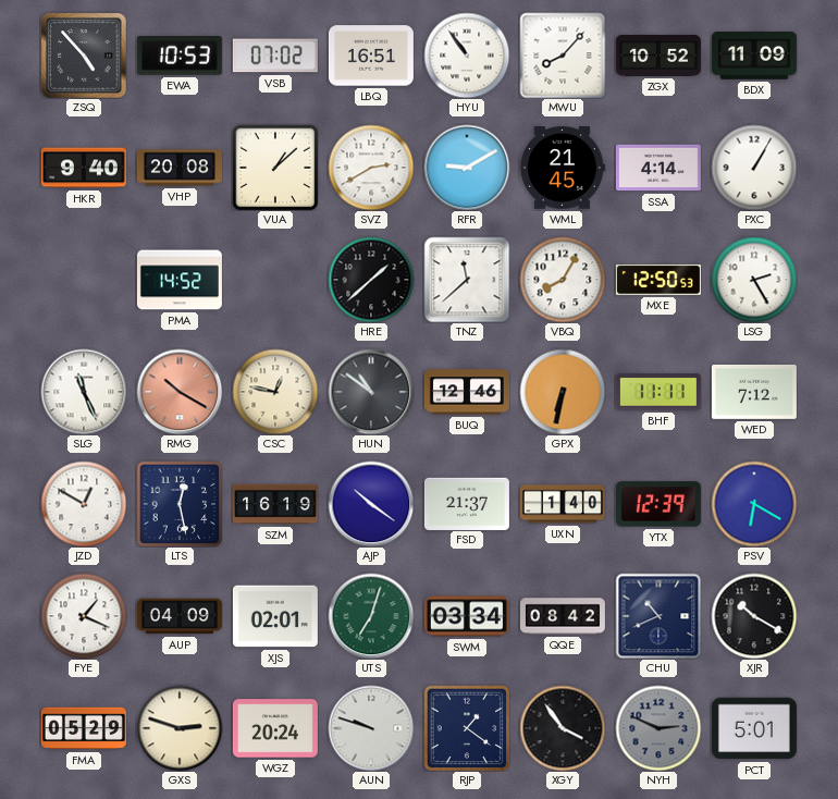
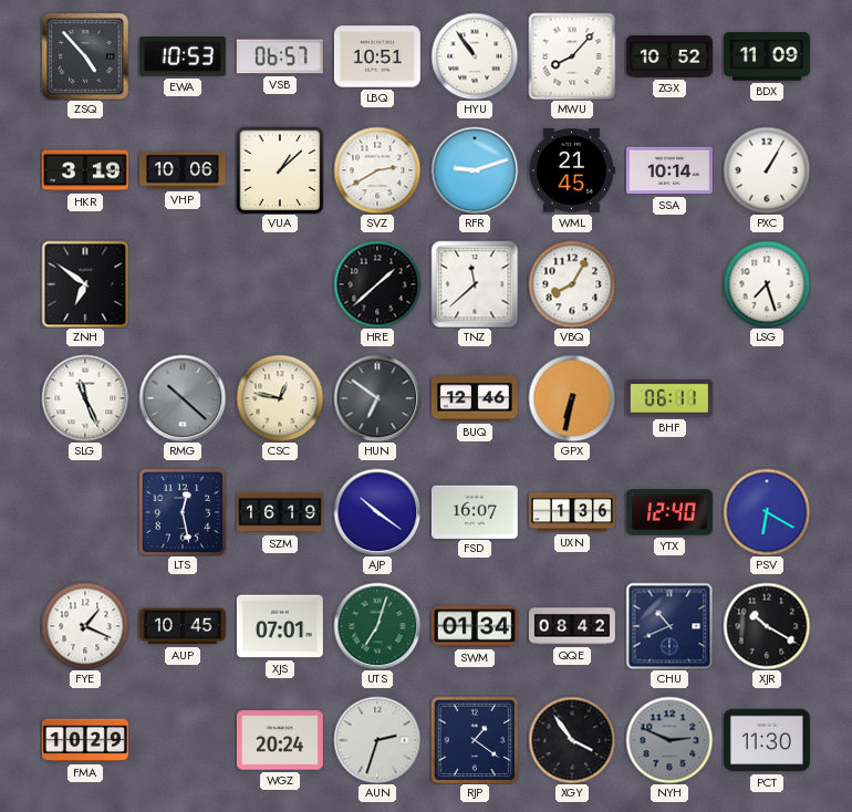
VSB: 07:02 -> 06:57 (280, 56)
LBQ: 16:51 -> 10:51 (377, 56)
HKR: 9:40 -> 3:19 (85, 170)
VHP: 20:08 -> 10:06 (183, 170)
RFR: 9:10 -> 9:12 (475, 170)
SSA: 4:14 -> 10:14 (669, 170)
ZNH: none -> 6:51 (85, 284)
PMA: 14:52 -> none (180, 280)
MXE: 12:50 -> none (658, 280)
LSG: 2:25 -> 7:27 (767, 284)
RMG: 10:20 -> 10:22 (183, 398)
RMG dial: salmon -> grey (183, 398)
HUN: 10:51 -> 6:51 (377, 398)
BHF: 11:11 -> 06:11 (669, 398)
WED: 7:12 -> none (754, 392)
JZD: 12:50 -> none (84, 504)
FSD: 21:37 -> 16:07 (475, 511)
UXN: 1:40 -> 1:36 (572, 512)
YTX: 12:39 -> 12:40 (669, 512)
AUP: 04:09 -> 10:45 (183, 626)
XJS: 02:01 -> 07:01 (280, 626)
SWM: 03:34 -> 01:34 (475, 626)
FMA: 05:29 -> 10:29 (85, 740)
GXS: 2:48 -> none (180, 728)
AUN: 9:48 -> 2:33 (377, 740)
PCT: 5:01 -> 11:30 (767, 740)
